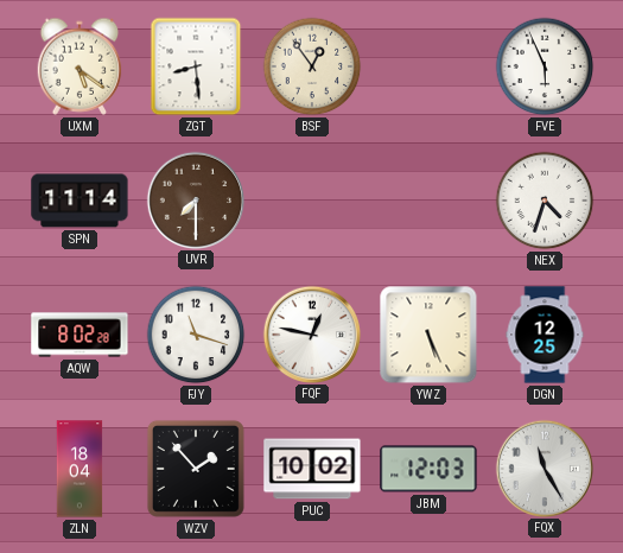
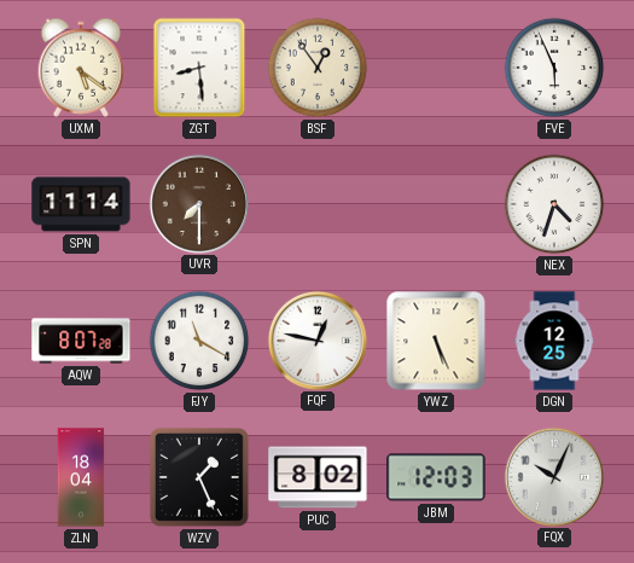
AQW: 8:02 -> 8:07 (81, 341)
FJY: 11:18 -> 11:20 (199, 341)
WZV: 1:53 -> 1:26 (199, 477)
PUC: 10:02 -> 8:02 (318, 477)
FQX: 11:25 -> 10:04 (553, 476)
